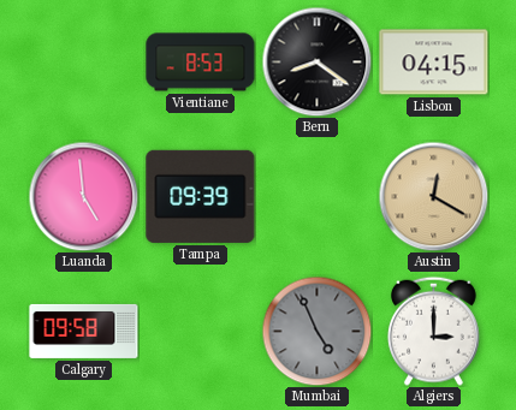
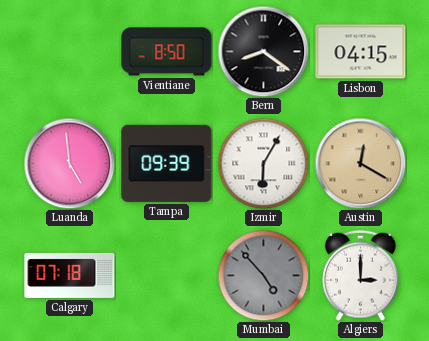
Vientiane: 8:53 -> 8:50 (167, 52)
Izmir: none -> 6:05 (263, 163)
Calgary: 09:58 -> 07:18 (70, 275)
Mumbai: 4:56 -> 4:53 (263, 275)
